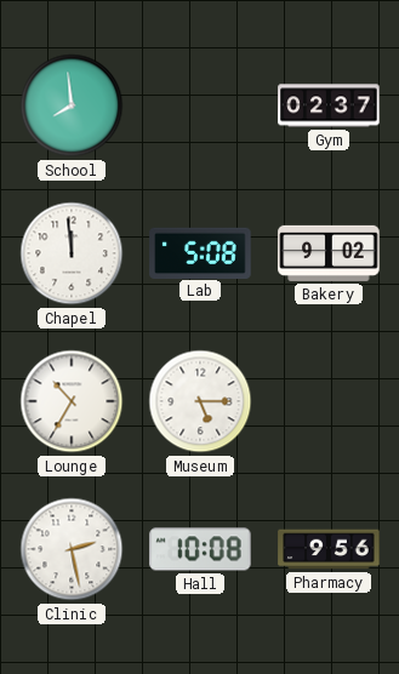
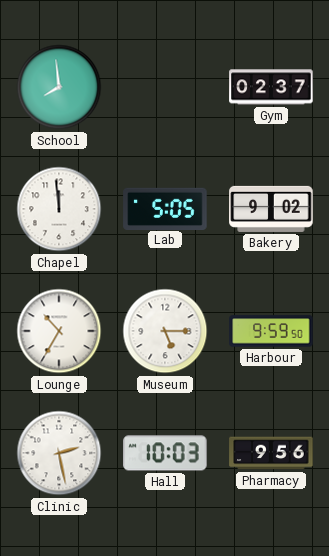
Lab: 5:08 -> 5:05 (165, 208)
Harbour: none -> 9:59 (271, 331)
Hall: 10:08 -> 10:03 (165, 453)
